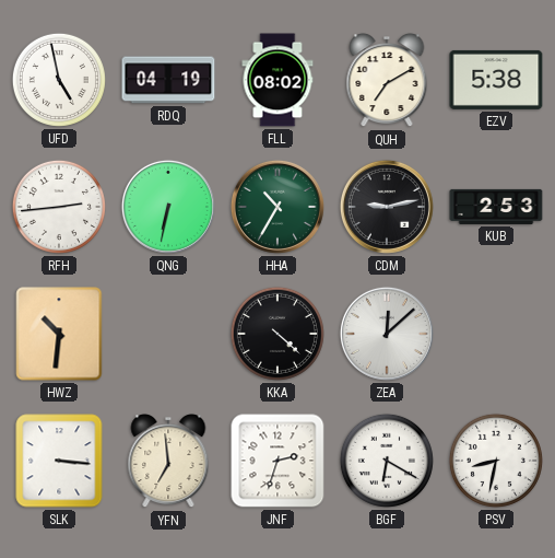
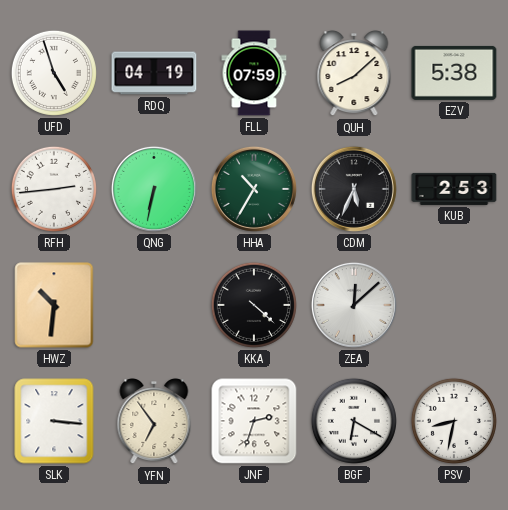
UFD: 4:58 -> 4:57 (54, 73)
FLL: 08:02 -> 07:59 (254, 73)
QUH: 7:10 -> 8:08 (354, 74)
CDM: 9:13 -> 5:34 (354, 189)
YFN: 6:59 -> 6:54 (154, 422)
